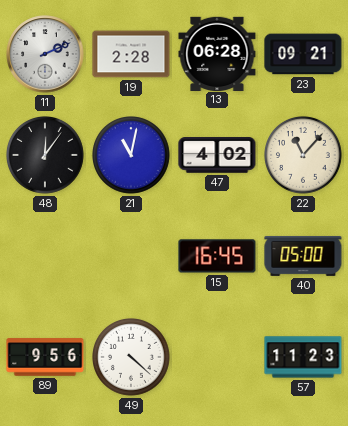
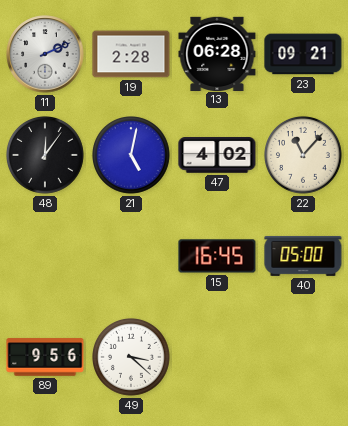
21: 11:02 -> 5:02 (132, 156)
49: 4:22 -> 3:22 (132, 358)
57: 11:23 -> none (303, 357)
